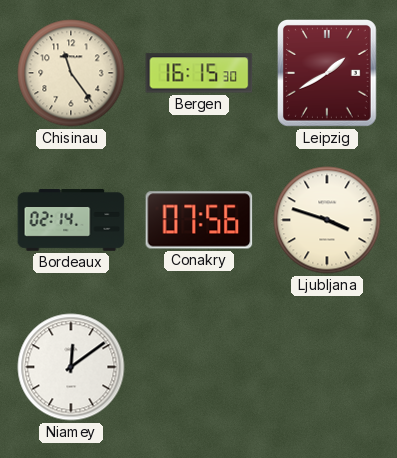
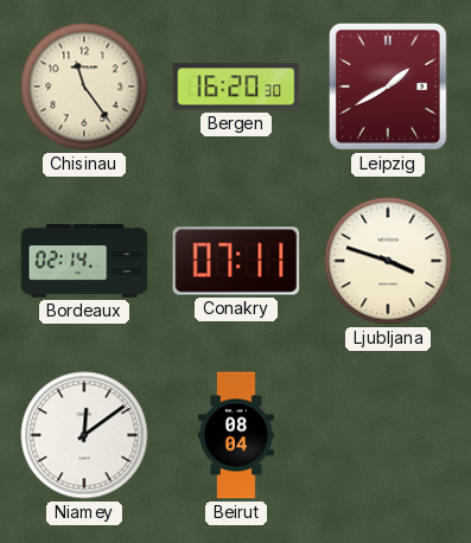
Bergen: 16:15 -> 16:20 (236, 87)
Conakry: 07:56 -> 07:11 (236, 261)
Beirut: none -> 08:04 (236, 435)
